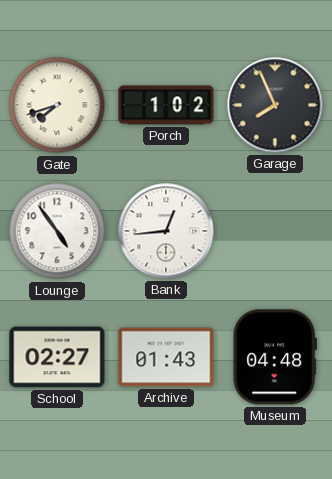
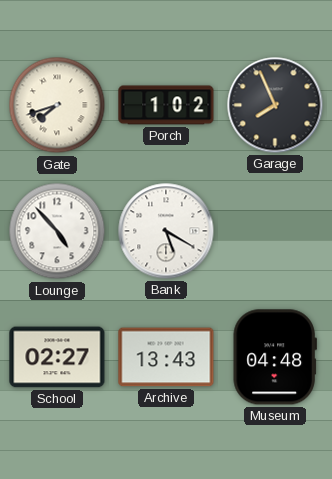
Lounge: 4:54 -> 4:53 (57, 231)
Bank: 12:44 -> 5:20 (166, 231)
Archive: 01:43 -> 13:43 (166, 357)
